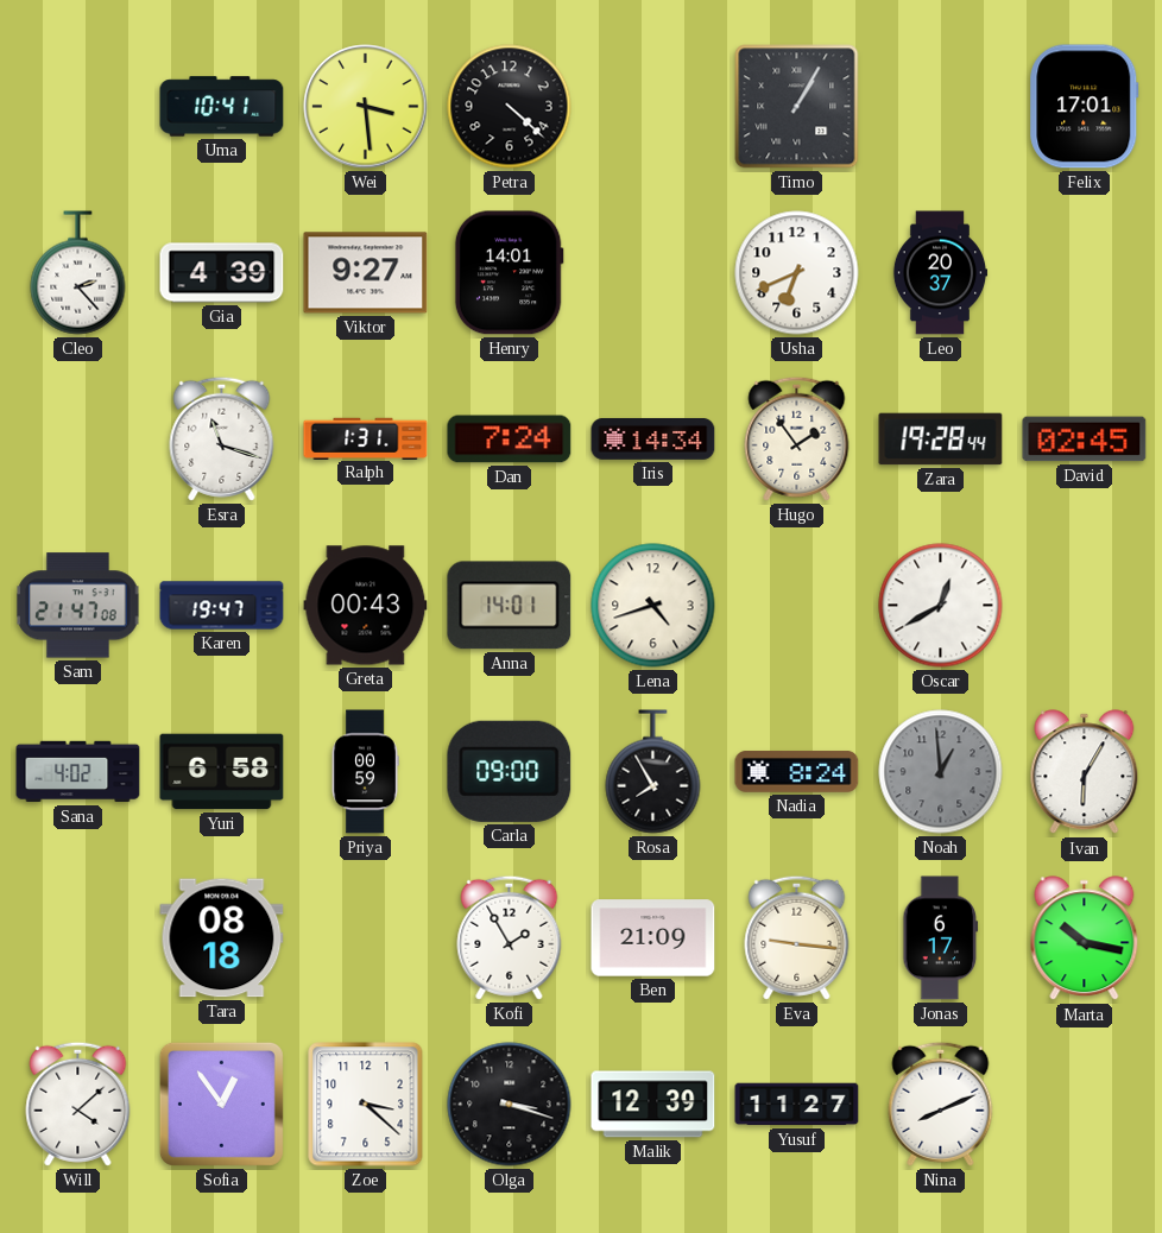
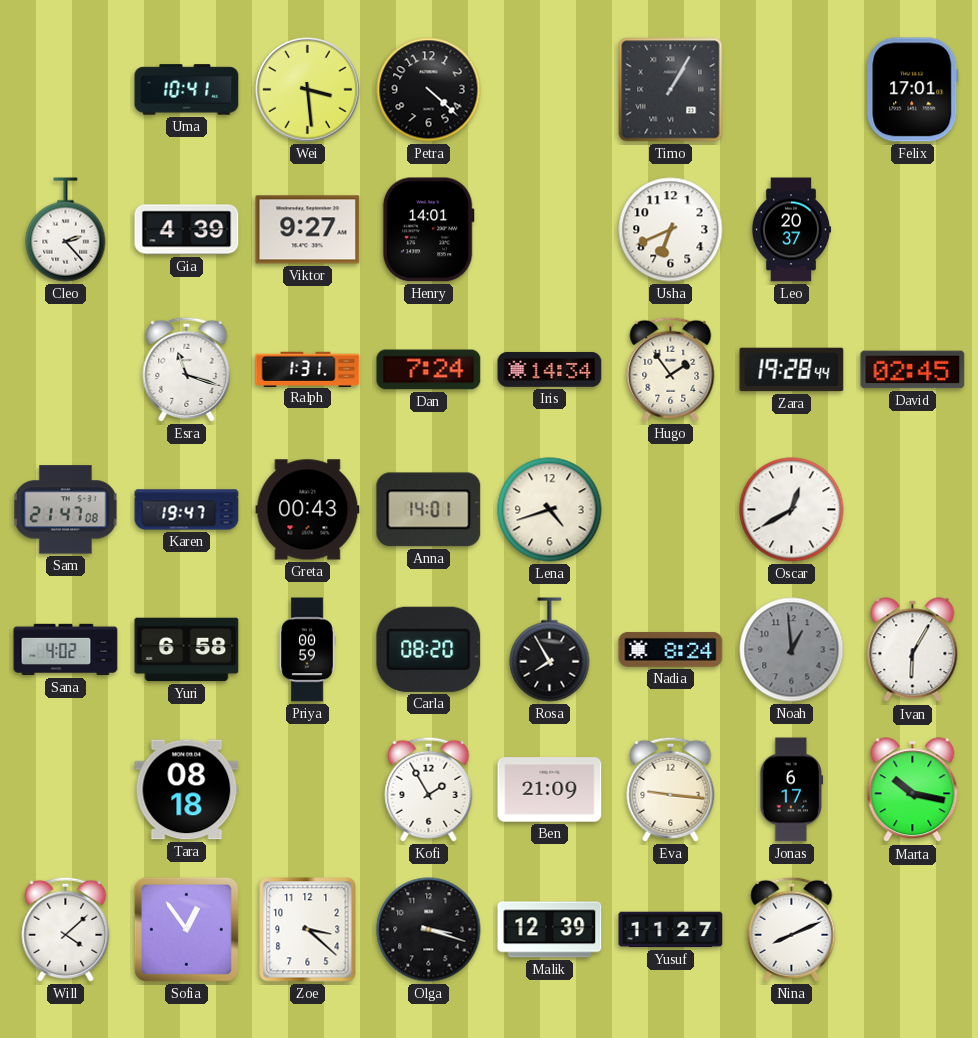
Carla: 09:00 -> 08:20 (429, 649)
